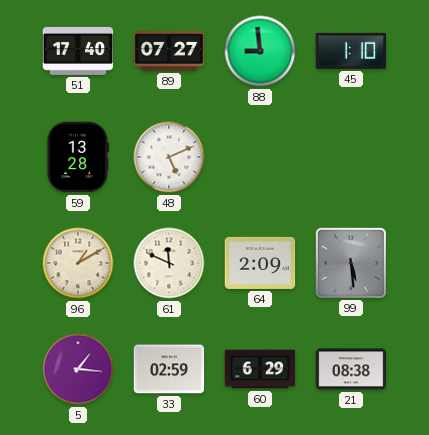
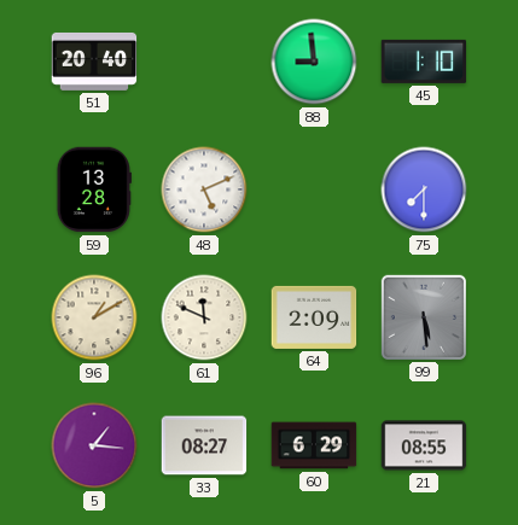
51: 17:40 -> 20:40 (94, 62)
89: 07:27 -> none (169, 51)
75: none -> 7:30 (424, 189)
33: 02:59 -> 08:27 (204, 445)
21: 08:38 -> 08:55 (424, 445)
